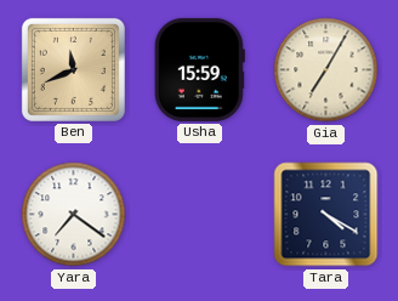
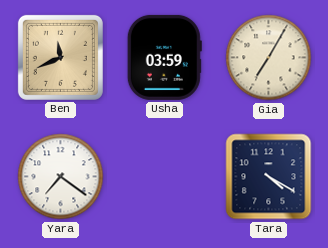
Usha: 15:59 -> 03:59 (164, 57)
